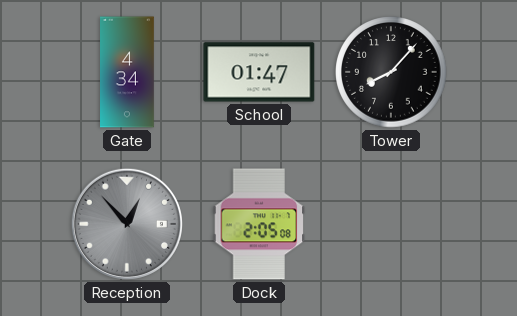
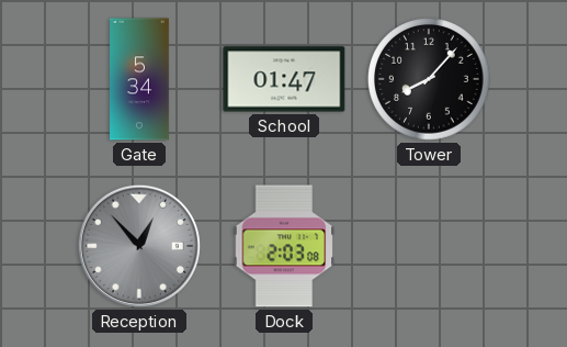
Gate: 4:34 -> 5:34 (139, 79)
Dock: 2:05 -> 2:03 (284, 246)
